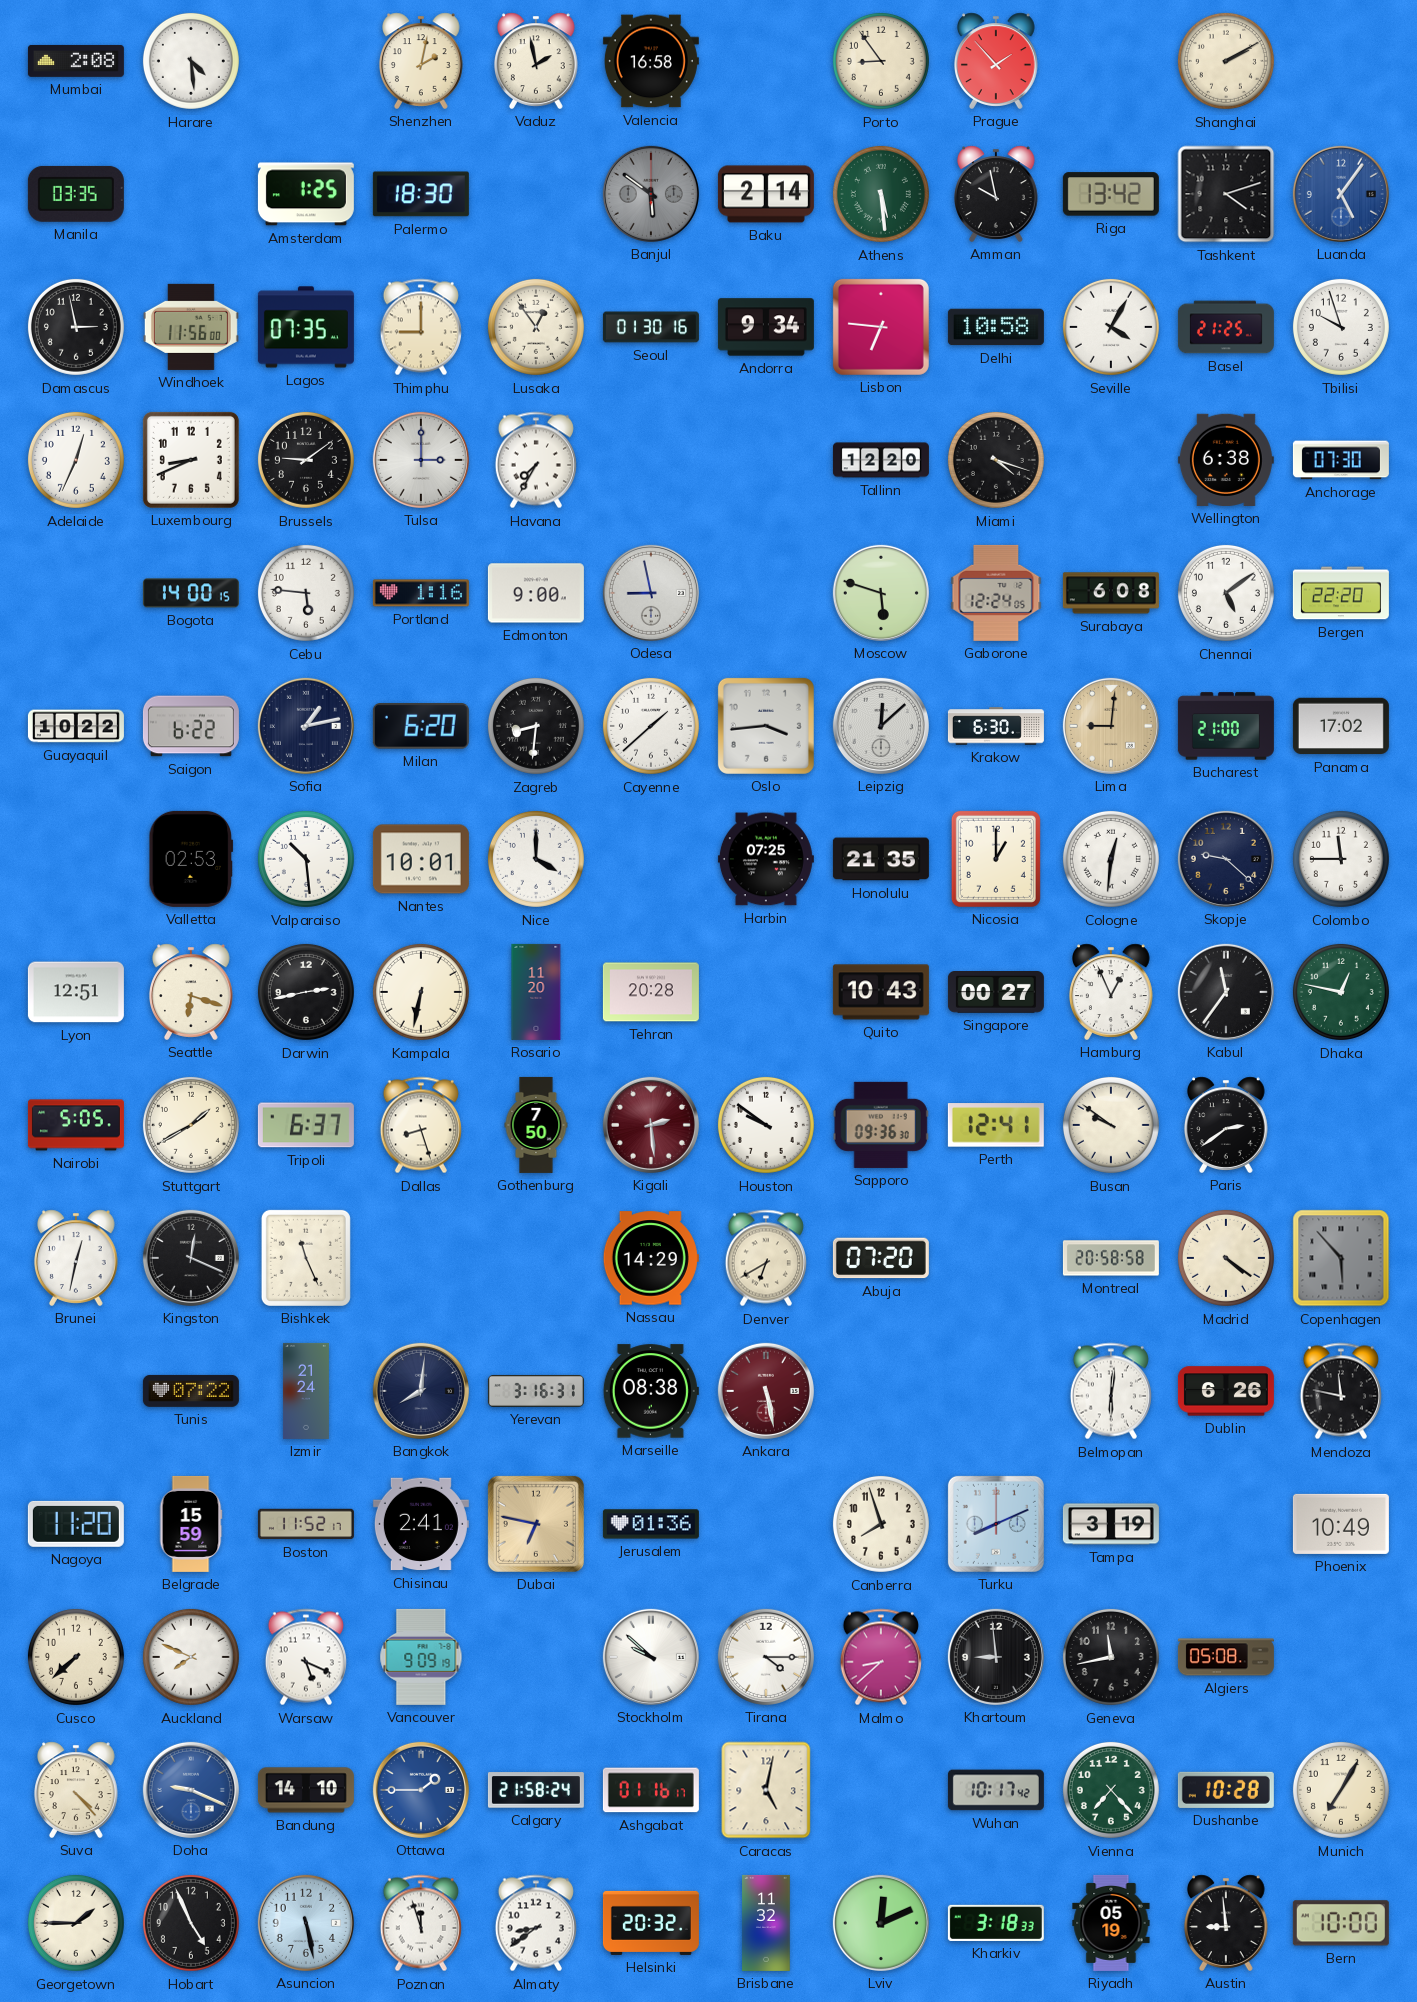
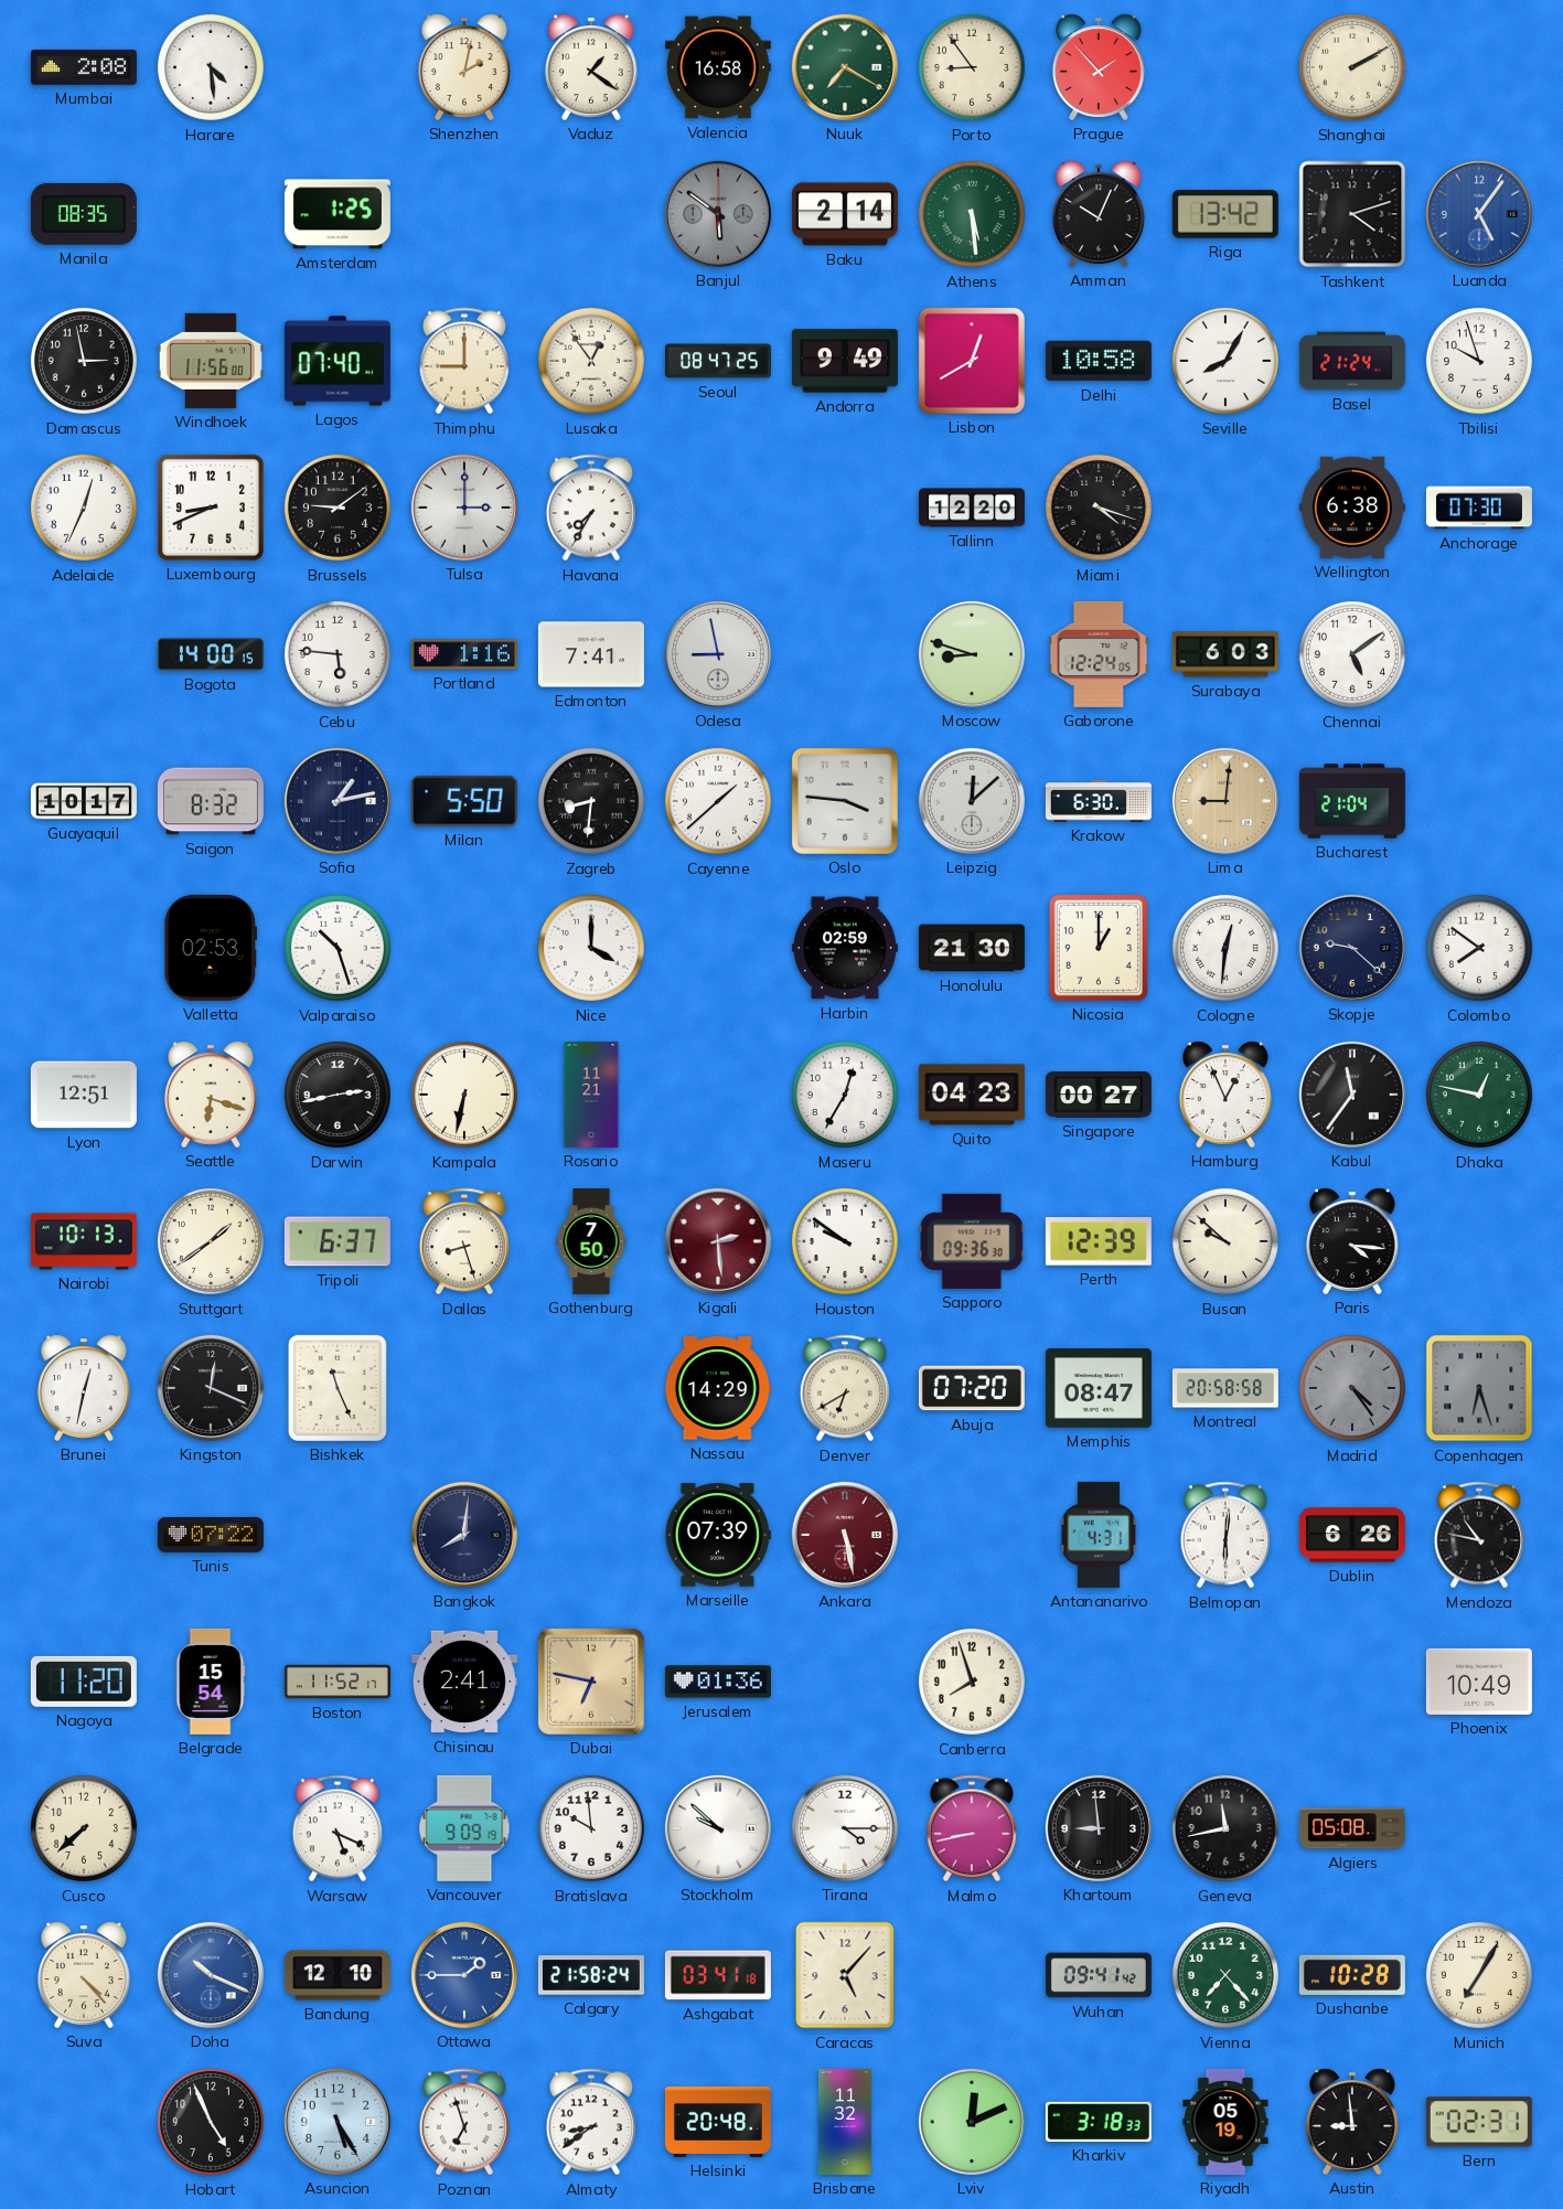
Vaduz: 1:58 -> 1:21 (592, 67)
Nuuk: none -> 7:20 (845, 67)
Manila: 03:35 -> 08:35 (84, 214)
Palermo: 18:30 -> none (421, 194)
Amman: 9:58 -> 10:04 (1100, 214)
Lagos: 07:35 -> 07:40 (338, 361)
Seoul: 01:30 -> 08:47 (718, 361)
Andorra: 9:34 -> 9:49 (845, 361)
Lisbon: 6:46 -> 12:40 (972, 361)
Seville: 4:05 -> 8:05 (1225, 361)
Basel: 21:25 -> 21:24 (1352, 361)
Edmonton: 9:00 -> 7:41 (591, 654)
Moscow: 5:48 -> 8:48 (972, 654)
Surabaya: 6:08 -> 6:03 (1225, 654)
Bergen: 22:20 -> none (1341, 593)
Guayaquil: 10:22 -> 10:17 (84, 801)
Saigon: 6:22 -> 8:32 (211, 801)
Milan: 6:20 -> 5:50 (464, 801)
Oslo: 3:44 -> 3:46 (845, 801)
Bucharest: 21:00 -> 21:04 (1352, 801)
Panama: 17:02 -> none (1341, 726)
Valparaiso: 10:29 -> 10:27 (338, 948)
Nantes: 10:01 -> none (421, 859)
Harbin: 07:25 -> 02:59 (845, 948)
Honolulu: 21:35 -> 21:30 (972, 948)
Colombo: 11:45 -> 7:51 (1479, 948)
Rosario: 11:20 -> 11:21 (591, 1095)
Tehran: 20:28 -> none (651, 992)
Maseru: none -> 12:35 (845, 1095)
Quito: 10:43 -> 04:23 (972, 1095)
Nairobi: 5:05 -> 10:13 (84, 1241)
Stuttgart: 1:40 -> 1:39 (211, 1241)
Perth: 12:41 -> 12:39 (1099, 1241)
Busan: 9:51 -> 9:52 (1225, 1241)
Paris: 2:39 -> 4:16 (1353, 1241)
Memphis: none -> 08:47 (1099, 1388)
Madrid: 4:21 -> 4:24 (1352, 1388)
Madrid dial: cream -> grey (1352, 1388)
Copenhagen: 5:53 -> 6:27 (1479, 1388)
Izmir: 21:24 -> none (306, 1391)
Yerevan: 3:16 -> none (536, 1391)
Marseille: 08:38 -> 07:39 (718, 1535)
Antananarivo: none -> 4:31 (1099, 1535)
Mendoza: 11:47 -> 10:47 (1479, 1535)
Belgrade: 15:59 -> 15:54 (211, 1682)
Turku: 8:11 -> none (996, 1524)
Tampa: 3:19 -> none (1111, 1524)
Auckland: 7:49 -> none (191, 1657)
Bratislava: none -> 9:59 (591, 1828)
Malmo: 8:38 -> 8:43 (972, 1828)
Doha: 9:19 -> 10:19 (211, 1975)
Bandung: 14:10 -> 12:10 (338, 1975)
Ashgabat: 01:16 -> 03:41 (718, 1975)
Caracas: 5:02 -> 5:07 (845, 1975)
Wuhan: 10:17 -> 09:41 (1099, 1975)
Georgetown: 1:45 -> none (76, 1923)
Asuncion: 5:28 -> 5:25 (338, 2122)
Poznan: 11:57 -> 6:57 (464, 2122)
Helsinki: 20:32 -> 20:48 (718, 2122)
Bern: 10:00 -> 02:31 (1479, 2122)
